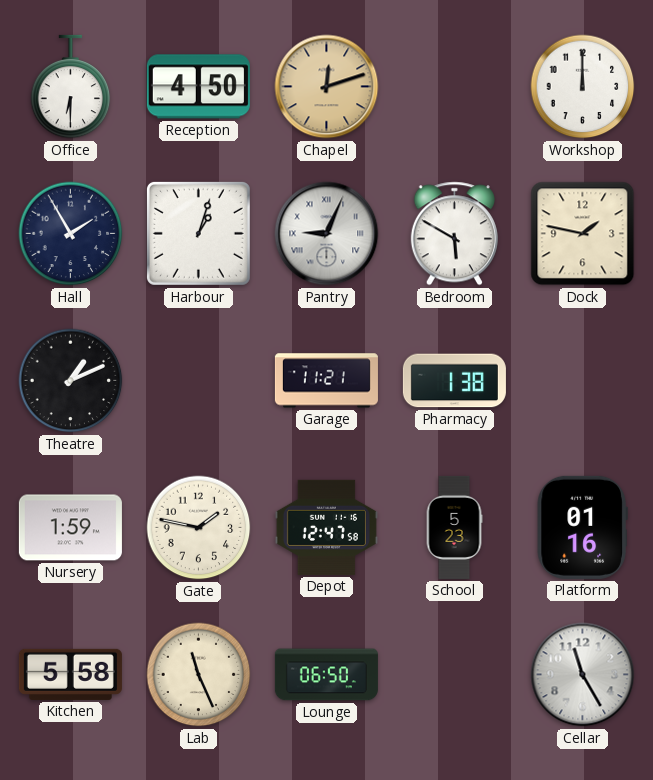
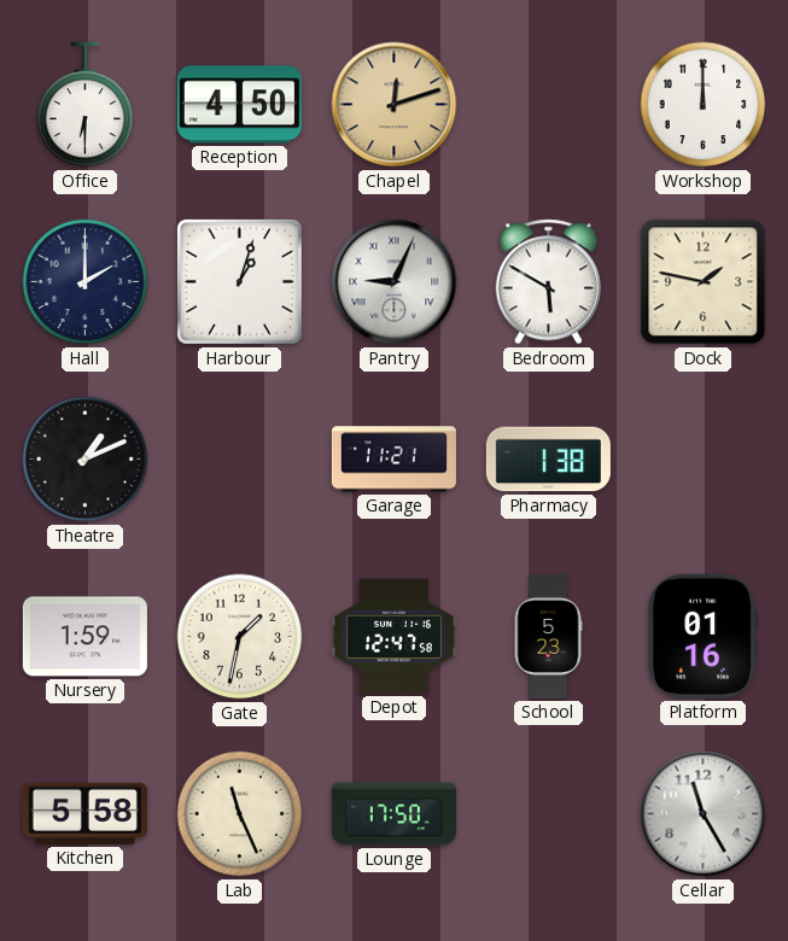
Hall: 1:55 -> 2:00 (86, 282)
Gate: 1:47 -> 1:32 (240, 637)
Lounge: 06:50 -> 17:50 (393, 814)
